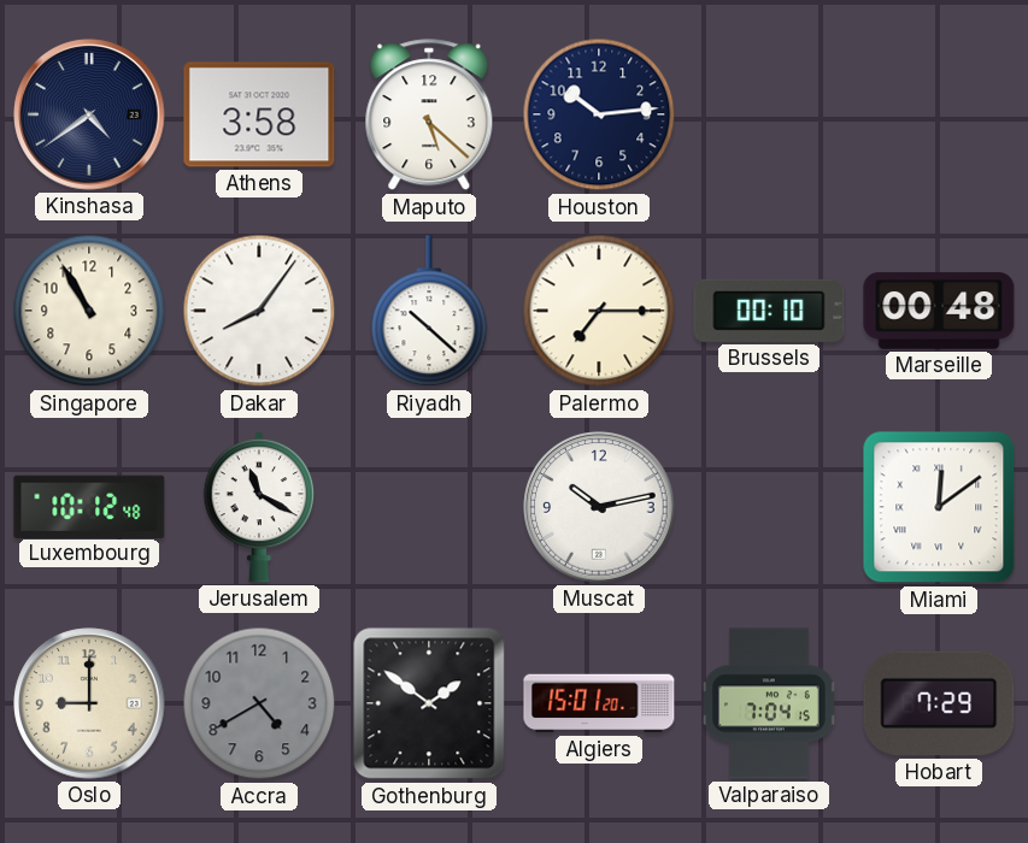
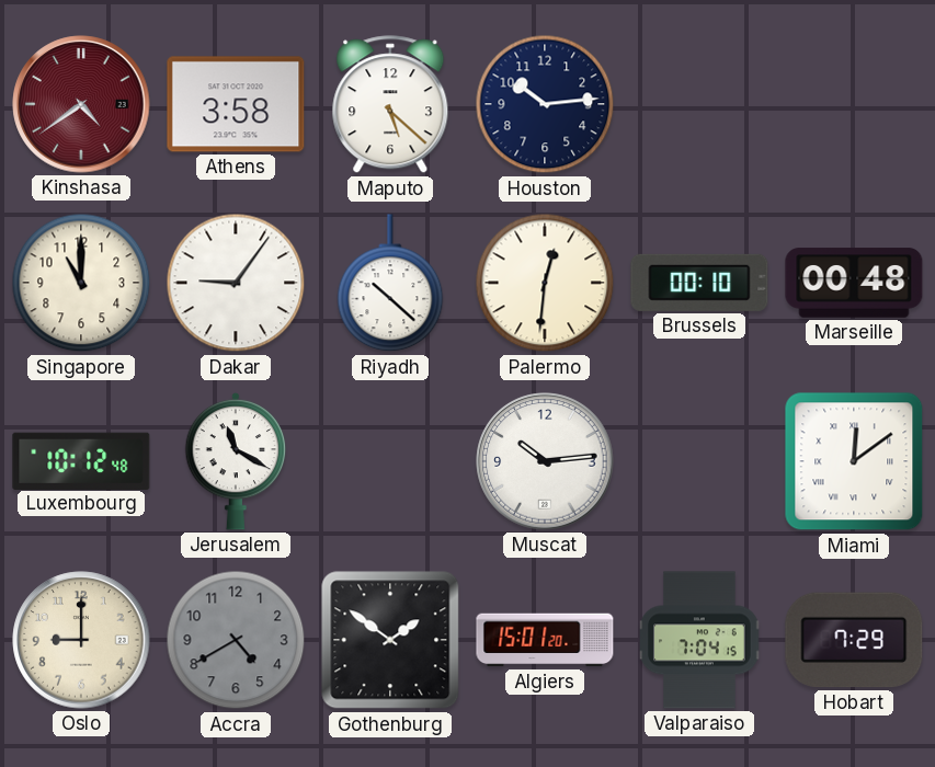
Kinshasa dial: navy -> burgundy (81, 104)
Singapore: 10:55 -> 11:00 (81, 283)
Dakar: 8:06 -> 9:06 (236, 283)
Palermo: 7:15 -> 12:31 (545, 283)
Muscat: 10:13 -> 10:14 (545, 461)
